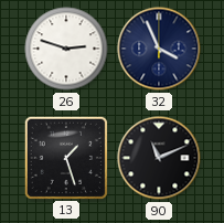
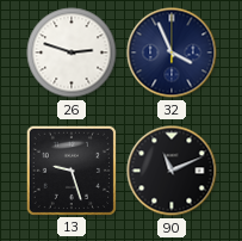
13: 1:27 -> 9:27 (70, 169)
